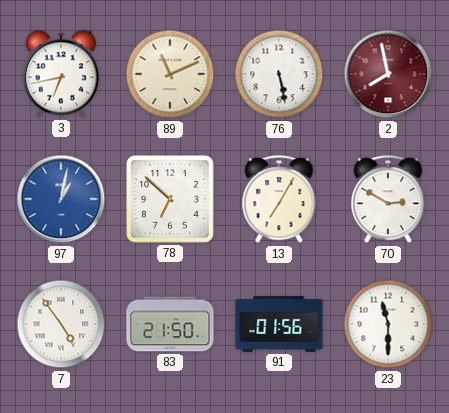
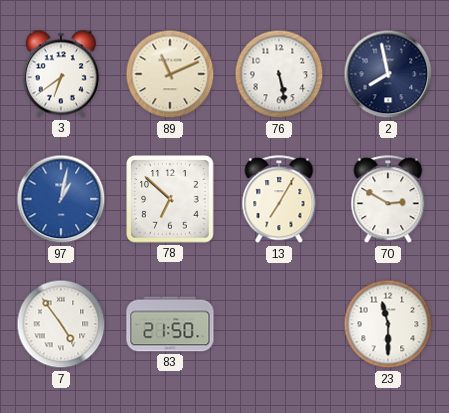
3: 6:43 -> 6:39 (61, 74)
2 dial: burgundy -> navy (388, 74)
91: 01:56 -> none (279, 324)
